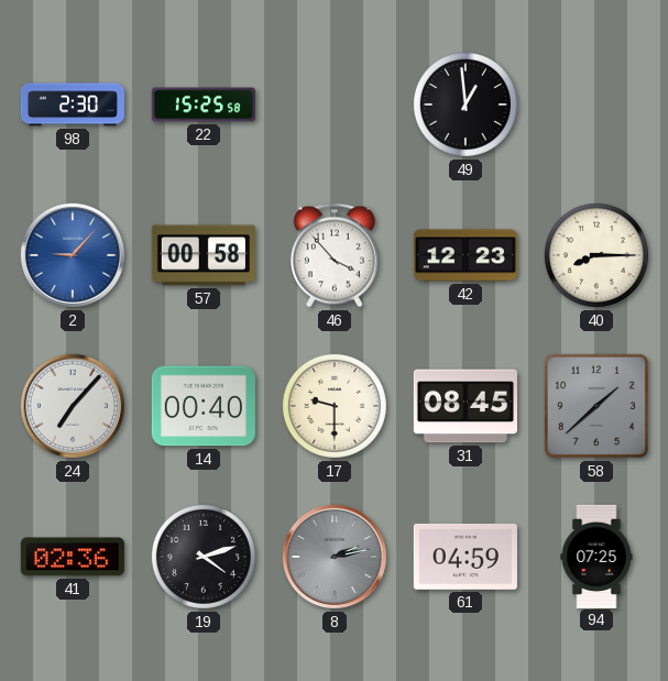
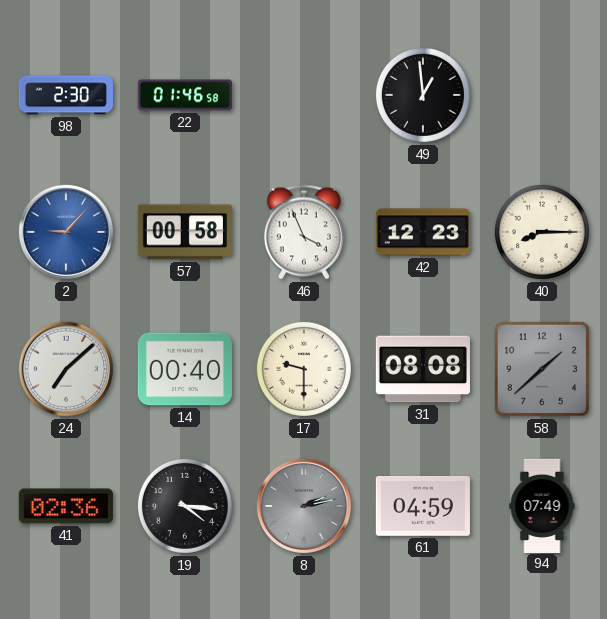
22: 15:25 -> 01:46 (185, 95)
46: 3:53 -> 3:56 (304, 232)
24: 7:07 -> 7:08 (66, 369)
31: 08:45 -> 08:08 (423, 369)
19: 4:12 -> 4:16 (185, 506)
94: 07:25 -> 07:49 (542, 505)
